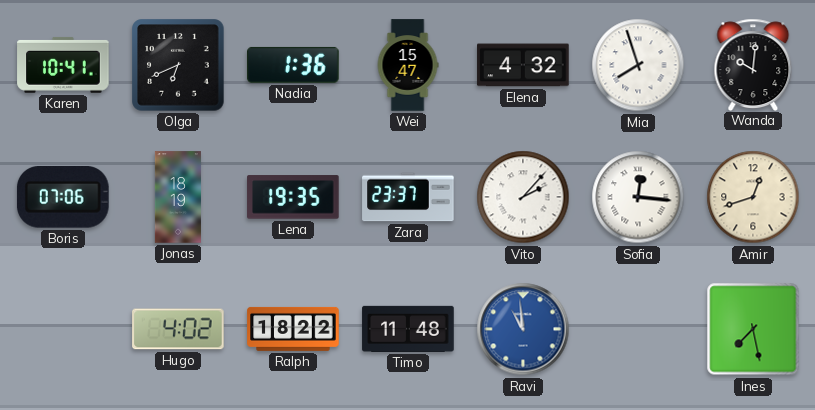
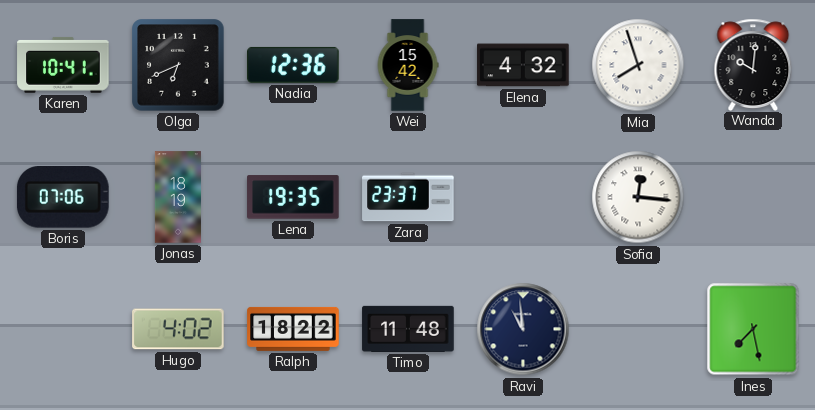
Nadia: 1:36 -> 12:36 (293, 65)
Wei: 15:47 -> 15:42 (408, 65)
Vito: 2:07 -> none (523, 197)
Amir: 12:42 -> none (753, 197)
Ravi dial: blue -> navy (523, 329)
